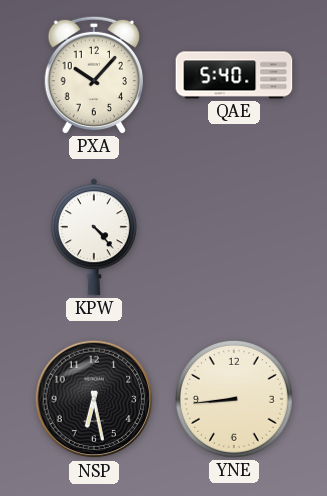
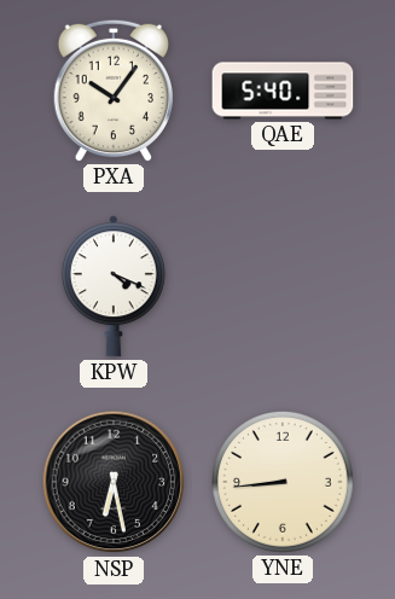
PXA: 10:07 -> 10:06 (112, 91)
KPW: 4:23 -> 4:19 (114, 286)
